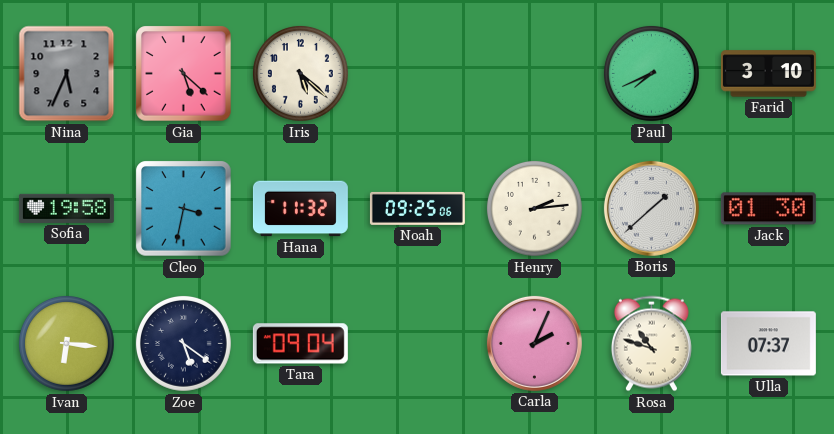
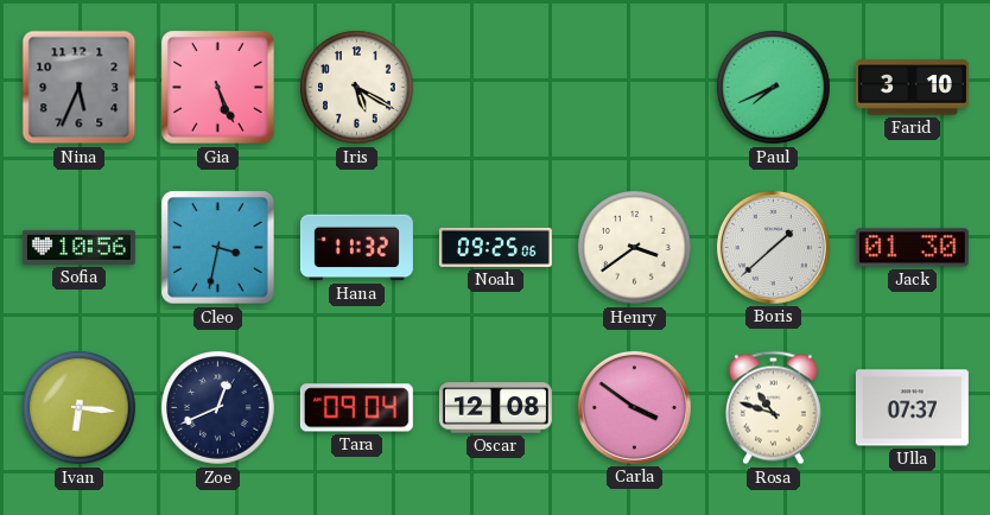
Gia: 5:22 -> 5:26 (218, 88)
Iris: 5:22 -> 5:20 (357, 88)
Sofia: 19:58 -> 10:56 (78, 247)
Henry: 2:14 -> 3:39 (635, 248)
Zoe: 5:21 -> 12:41 (218, 408)
Oscar: none -> 12:08 (495, 408)
Carla: 2:04 -> 3:51 (634, 407)
